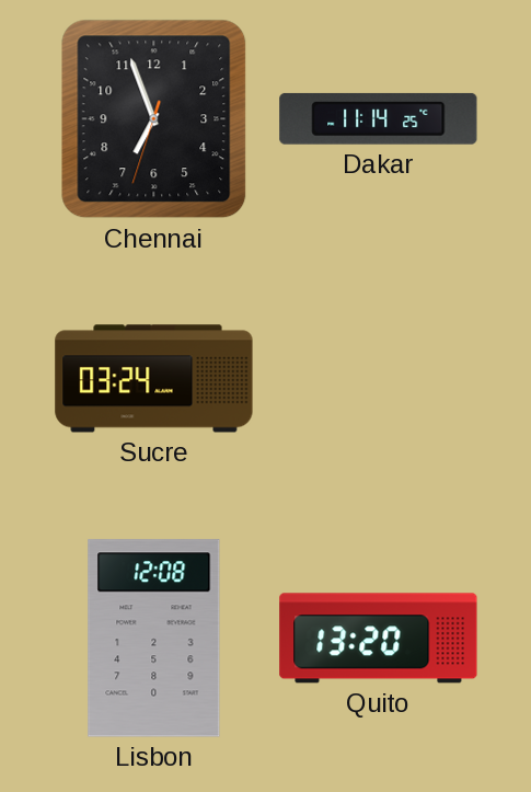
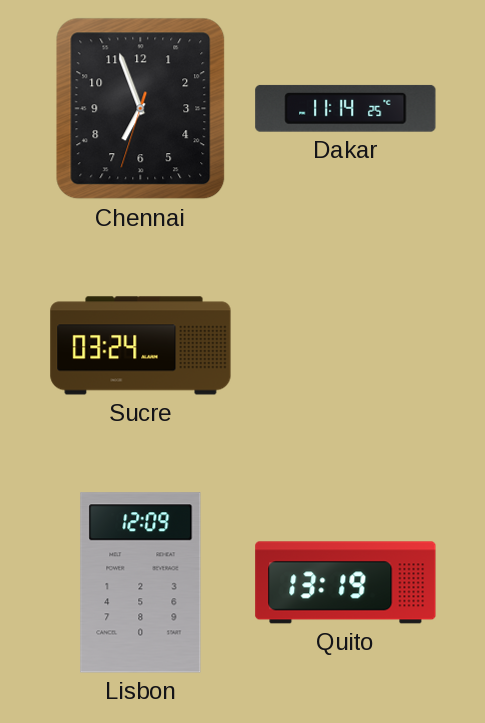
Lisbon: 12:08 -> 12:09 (141, 583)
Quito: 13:20 -> 13:19 (346, 583)
